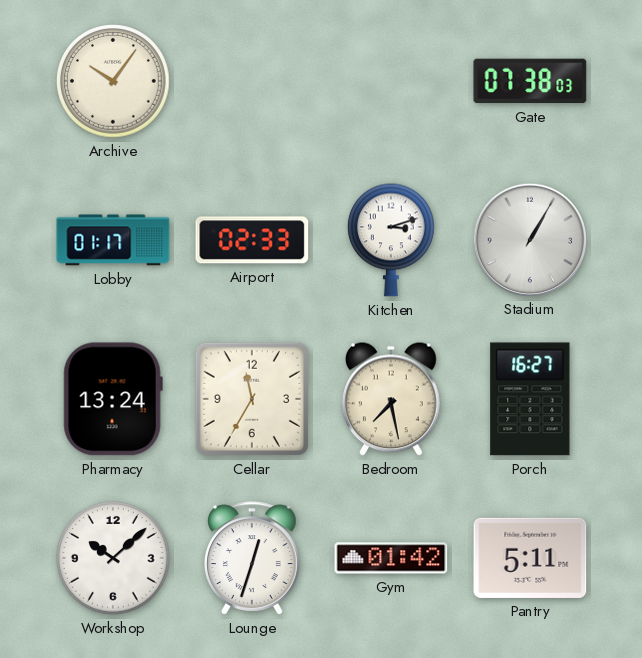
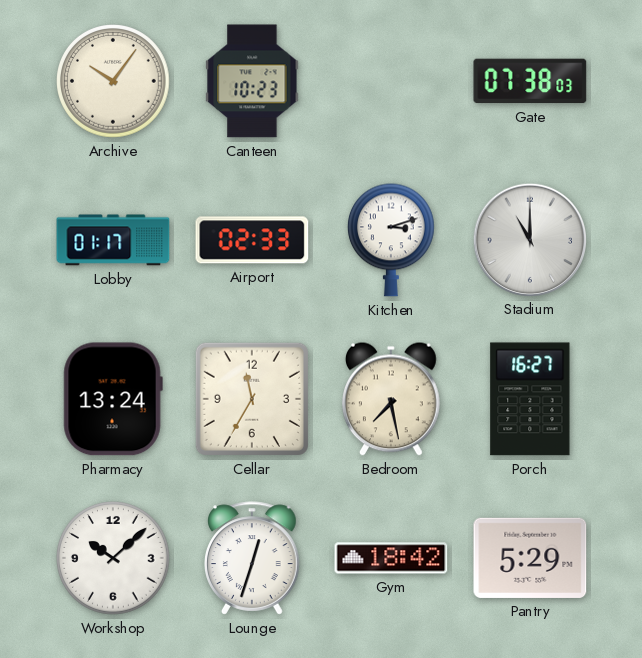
Canteen: none -> 10:23 (252, 81)
Stadium: 1:05 -> 11:00 (529, 239)
Gym: 01:42 -> 18:42 (391, 558)
Pantry: 5:11 -> 5:29 (530, 558)
